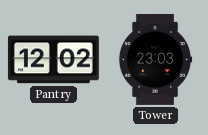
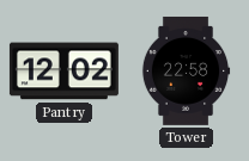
Tower: 23:03 -> 22:58 (186, 70)
